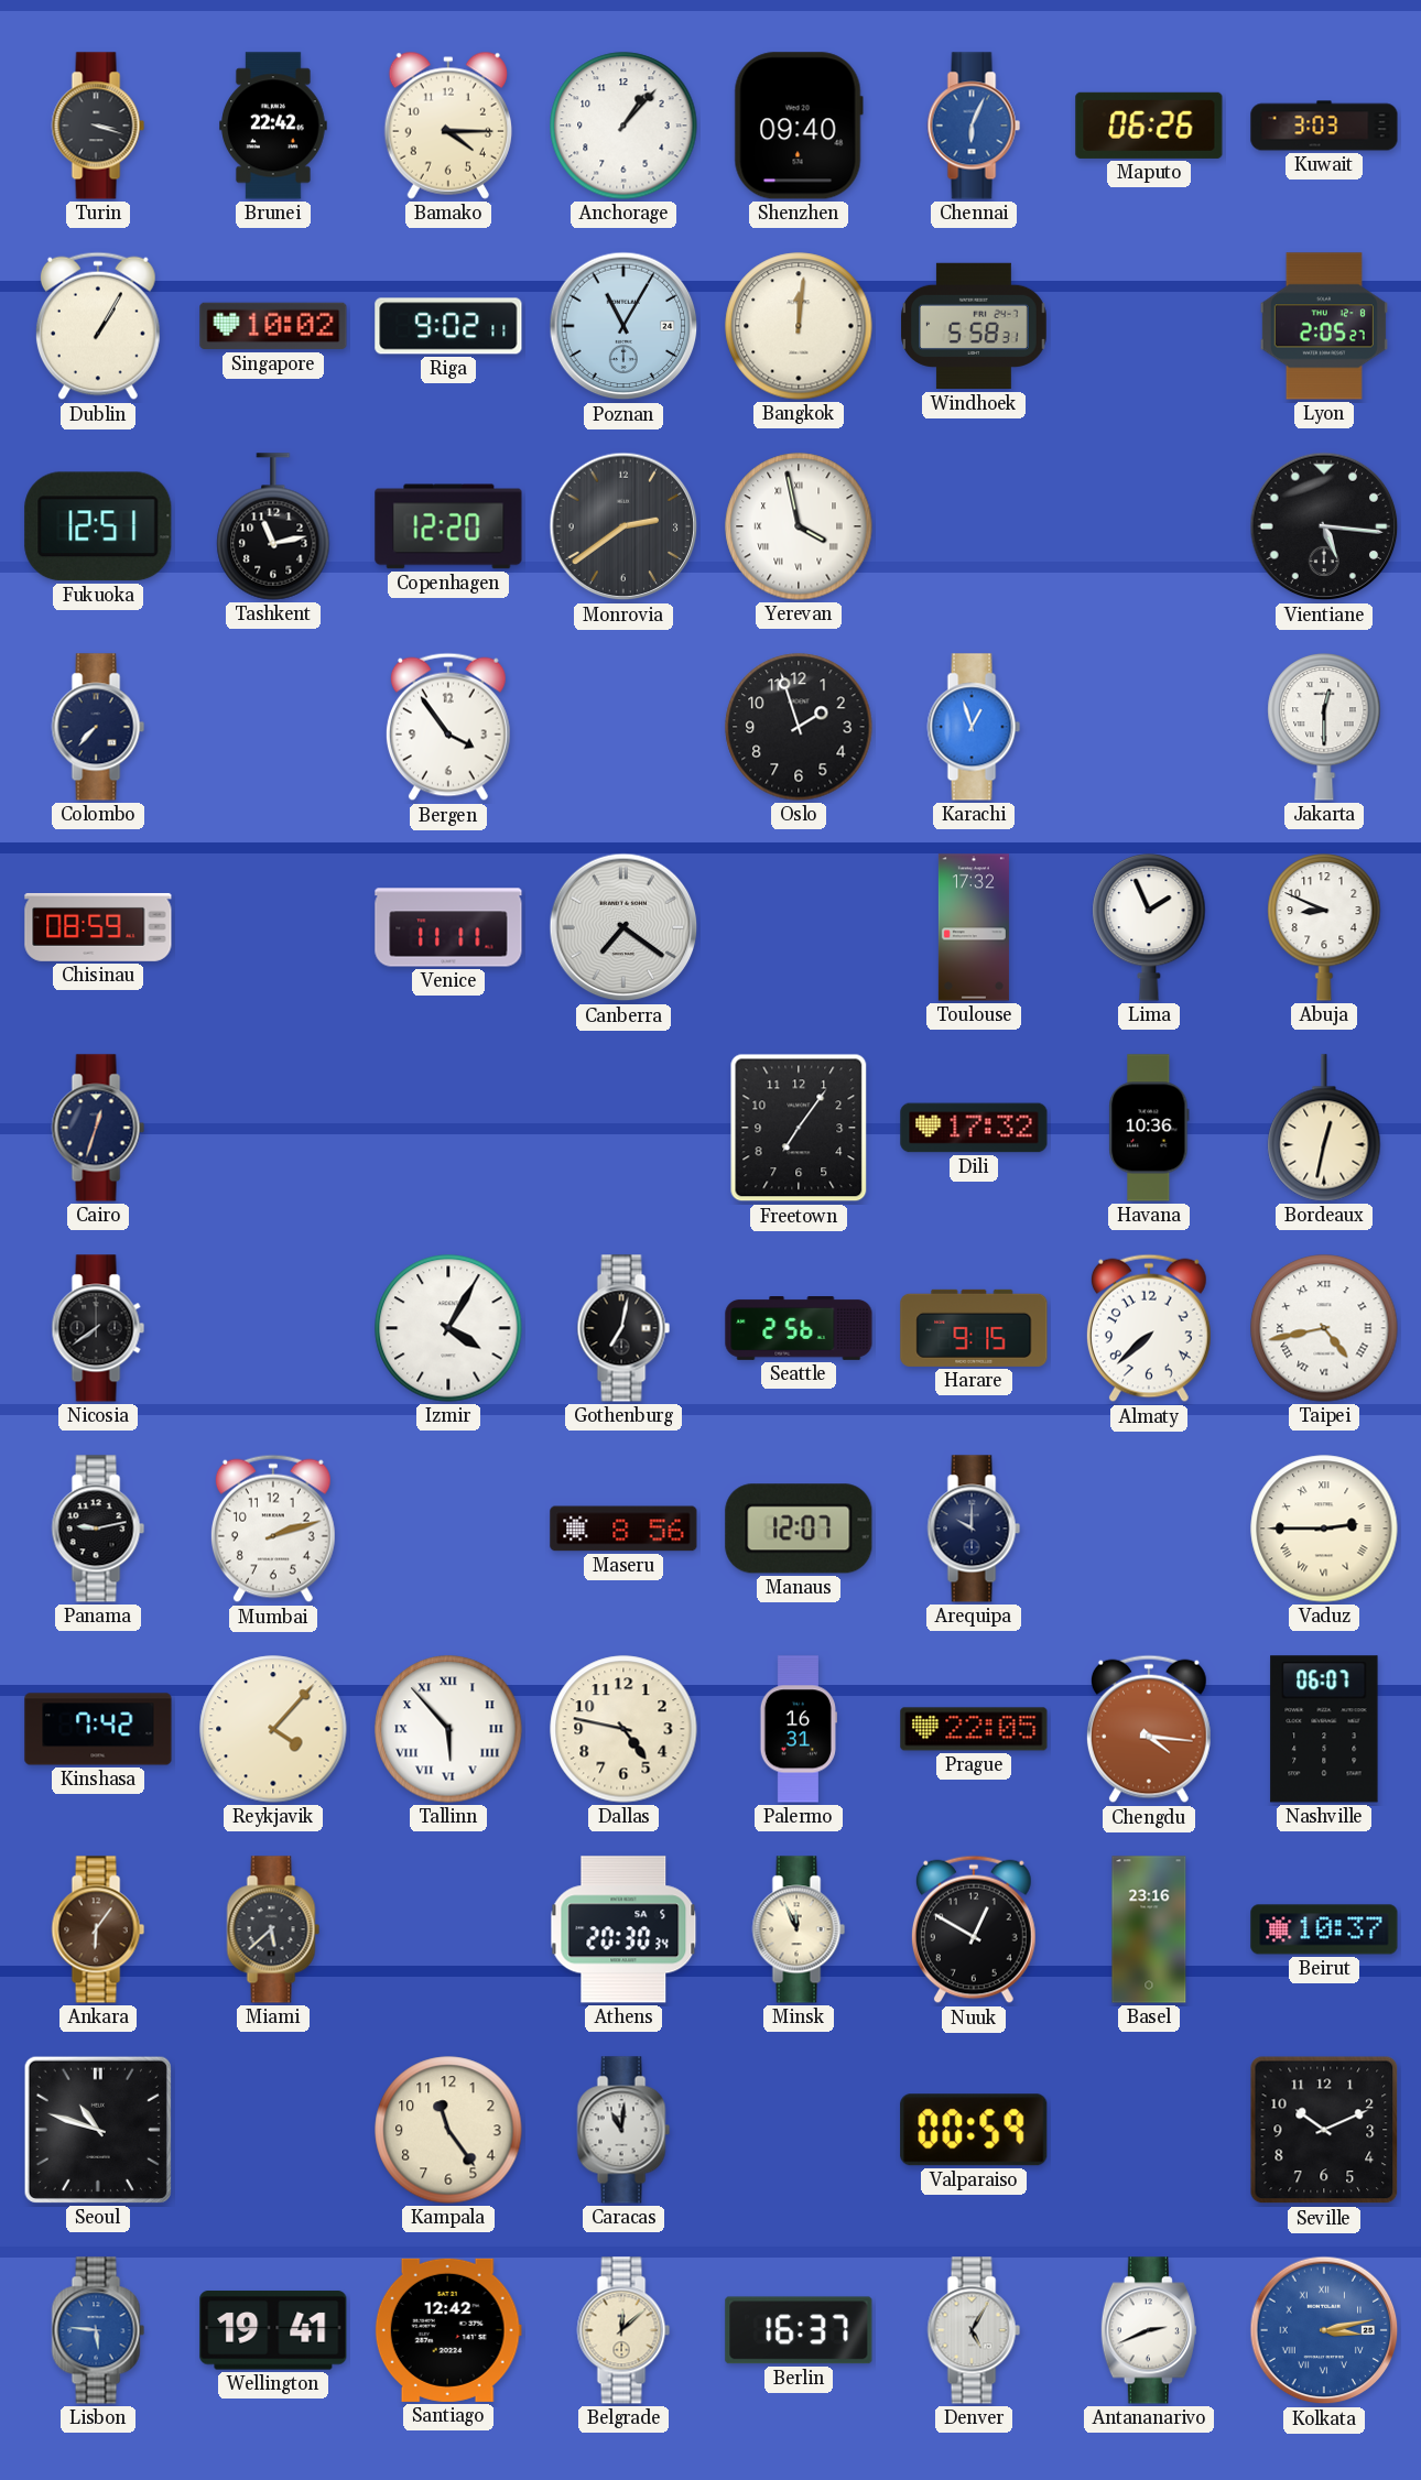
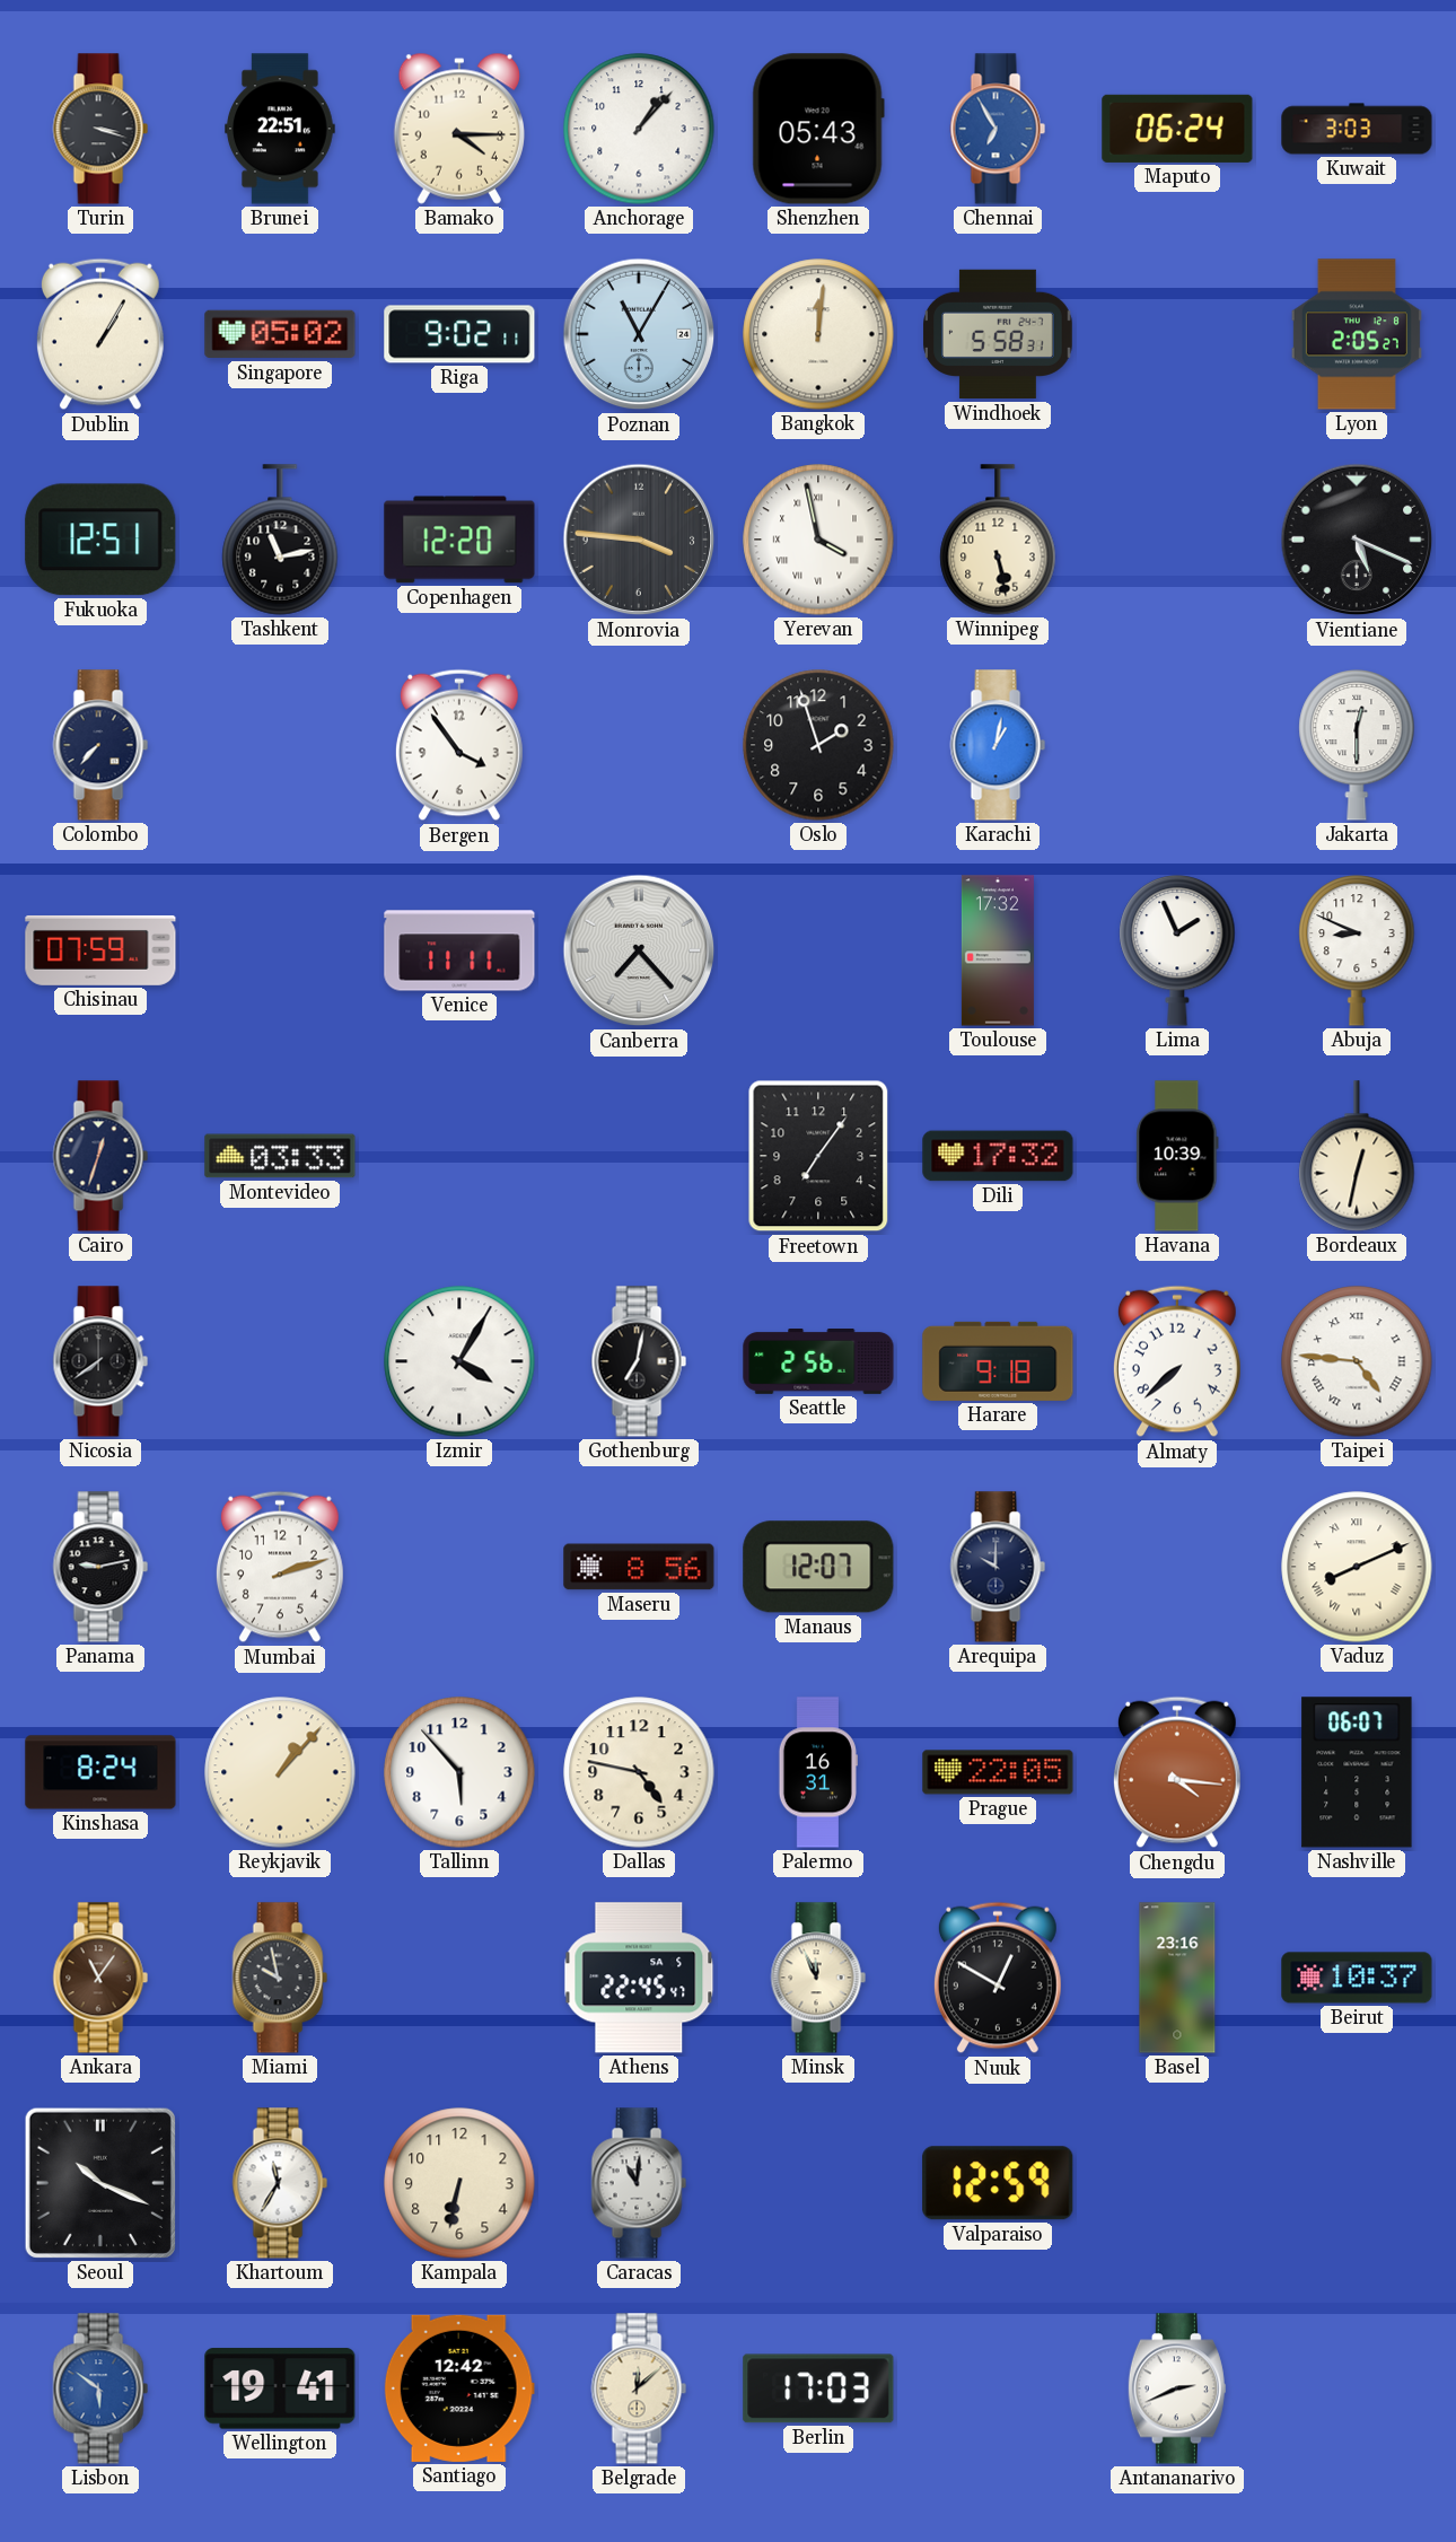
Brunei: 22:42 -> 22:51 (281, 129)
Shenzhen: 09:40 -> 05:43 (818, 129)
Chennai: 6:04 -> 6:55 (998, 129)
Maputo: 06:26 -> 06:24 (1177, 129)
Singapore: 10:02 -> 05:02 (280, 334)
Monrovia: 2:39 -> 3:46 (639, 540)
Winnipeg: none -> 5:28 (998, 540)
Vientiane: 5:16 -> 5:19 (1357, 540)
Karachi: 12:57 -> 1:02 (998, 745)
Chisinau: 08:59 -> 07:59 (100, 950)
Canberra: 7:21 -> 7:23 (639, 950)
Montevideo: none -> 03:33 (280, 1156)
Havana: 10:36 -> 10:39 (1177, 1156)
Harare: 9:15 -> 9:18 (998, 1361)
Taipei: 4:43 -> 4:46 (1357, 1361)
Vaduz: 2:45 -> 8:11 (1357, 1567)
Kinshasa: 7:42 -> 8:24 (100, 1772)
Reykjavik: 4:07 -> 1:07 (280, 1772)
Tallinn numerals: Roman -> Arabic (459, 1772)
Ankara: 6:06 -> 11:06 (100, 1978)
Miami: 5:38 -> 9:58 (280, 1978)
Athens: 20:30 -> 22:45 (639, 1978)
Seoul: 10:48 -> 10:19 (100, 2183)
Khartoum: none -> 11:35 (280, 2183)
Kampala: 11:24 -> 6:32 (459, 2183)
Valparaiso: 00:59 -> 12:59 (998, 2183)
Seville: 10:11 -> none (1324, 2130)
Lisbon: 5:46 -> 5:51 (100, 2388)
Berlin: 16:37 -> 17:03 (818, 2388)
Denver: 5:05 -> none (974, 2330)
Kolkata: 3:13 -> none (1324, 2330)
